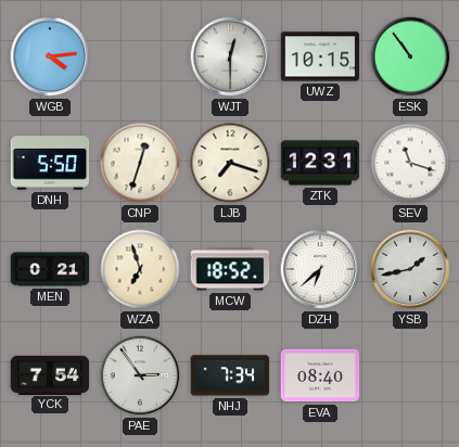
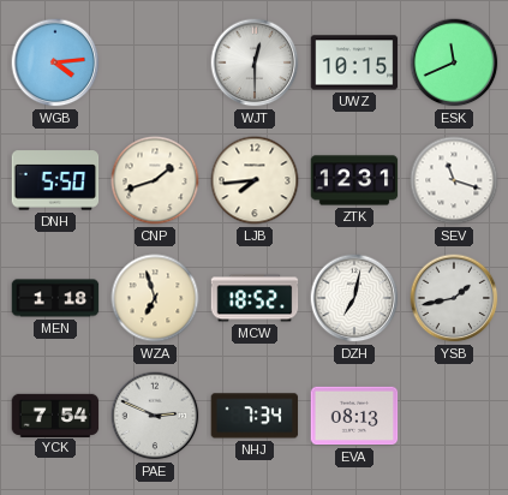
ESK: 10:54 -> 11:41 (454, 62)
CNP: 12:33 -> 1:42 (155, 180)
LJB: 7:18 -> 7:44 (255, 180)
MEN: 0:21 -> 1:18 (55, 298)
DZH: 6:38 -> 7:02 (354, 298)
PAE: 2:54 -> 2:49 (155, 416)
EVA: 08:40 -> 08:13 (354, 416)
